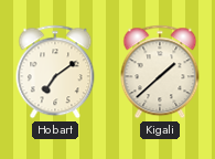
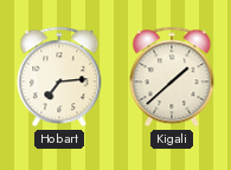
Hobart: 7:09 -> 7:14 (59, 77)
